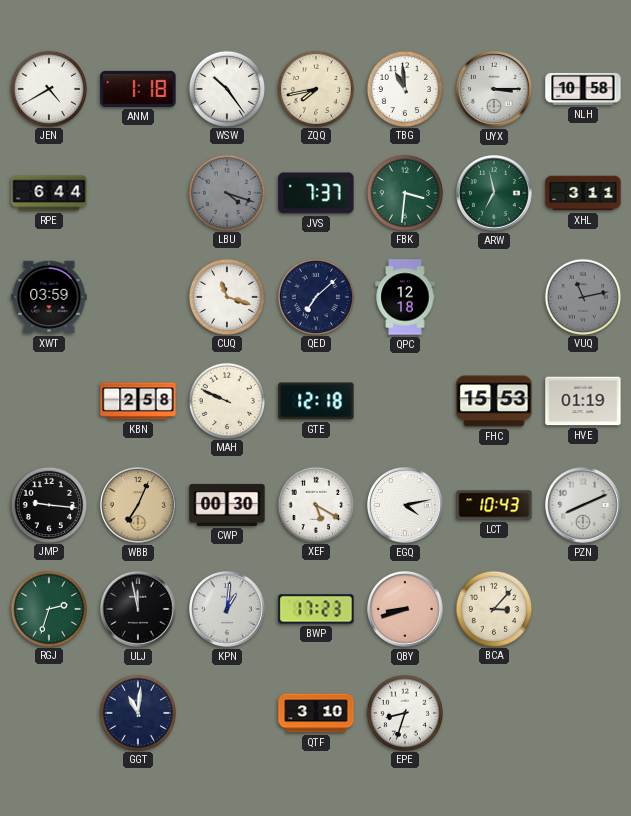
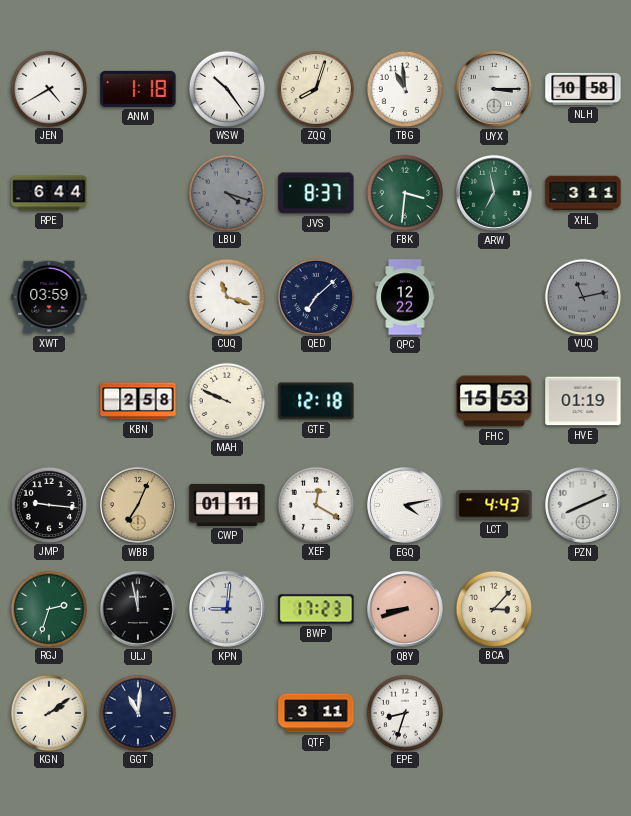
ZQQ: 7:43 -> 8:03 (315, 88)
JVS: 7:37 -> 8:37 (316, 193)
QPC: 12:18 -> 12:22 (405, 297)
CWP: 00:30 -> 01:11 (227, 505)
XEF: 5:20 -> 12:20 (315, 504)
LCT: 10:43 -> 4:43 (494, 505)
KPN: 1:01 -> 9:01 (228, 610)
KGN: none -> 2:09 (48, 712)
QTF: 3:10 -> 3:11 (316, 713)
